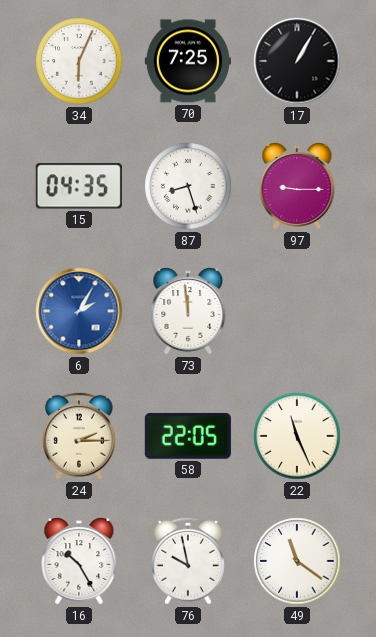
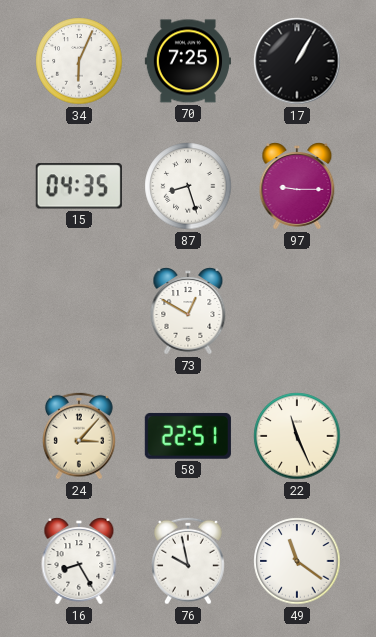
6: 2:05 -> none (79, 311)
73: 11:59 -> 12:50 (188, 311)
24: 2:15 -> 3:07 (80, 436)
58: 22:05 -> 22:51 (188, 436)
16: 10:25 -> 8:25 (79, 561)
